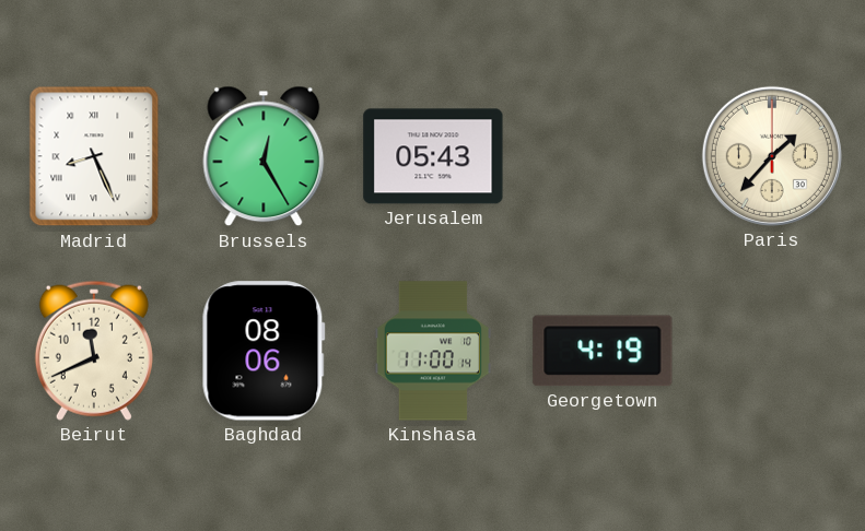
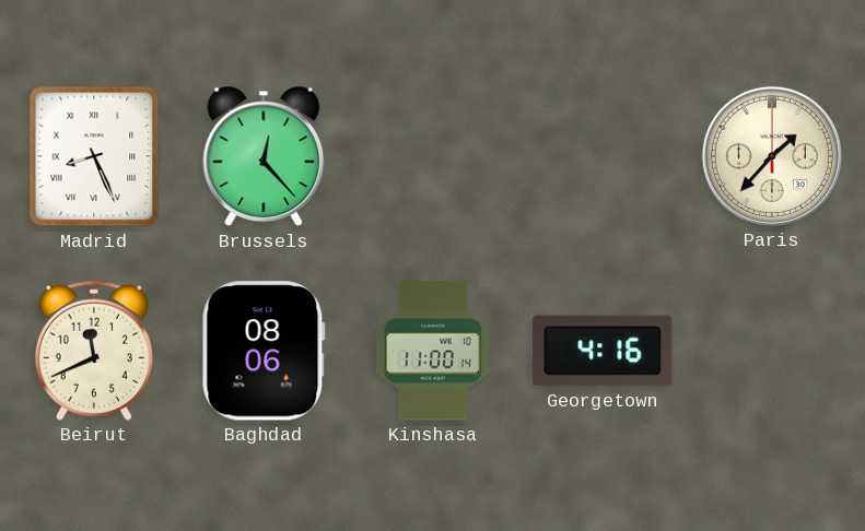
Brussels: 12:25 -> 12:23 (264, 156)
Jerusalem: 05:43 -> none (433, 156)
Georgetown: 4:19 -> 4:16 (603, 351)
